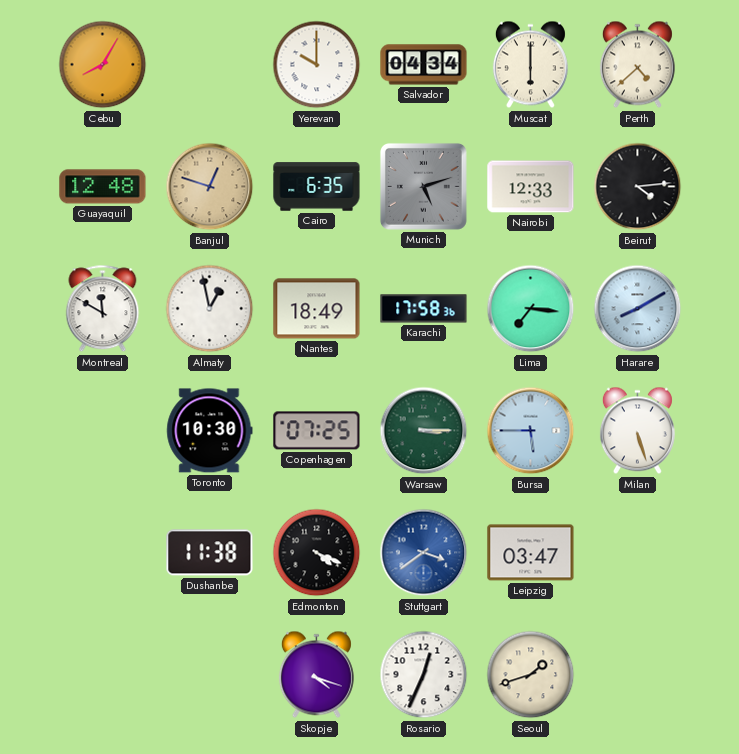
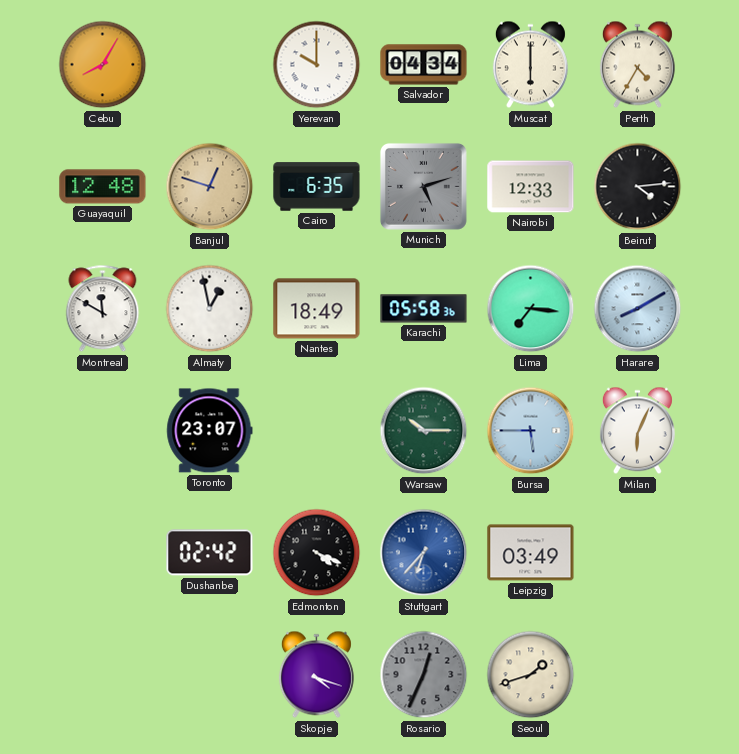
Perth: 4:38 -> 4:35 (637, 65)
Karachi: 17:58 -> 05:58 (424, 309)
Toronto: 10:30 -> 23:07 (210, 431)
Copenhagen: 07:25 -> none (317, 431)
Warsaw: 3:15 -> 10:15 (424, 431)
Milan: 5:27 -> 6:04 (637, 431)
Dushanbe: 11:38 -> 02:42 (210, 553)
Stuttgart: 3:39 -> 6:37 (424, 553)
Leipzig: 03:47 -> 03:49 (531, 553)
Rosario dial: white -> grey (424, 675)
